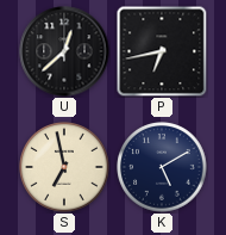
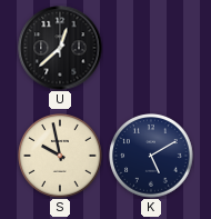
P: 6:43 -> none (162, 51)
S: 6:58 -> 9:58 (60, 156)
